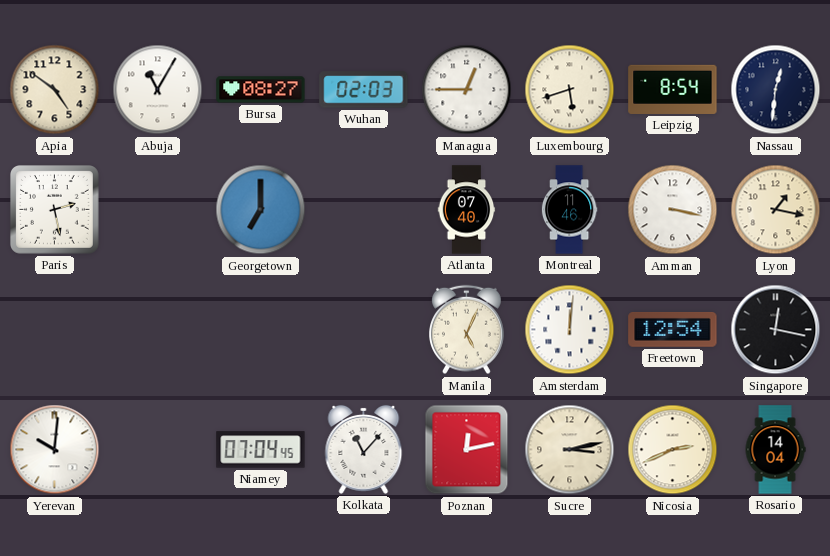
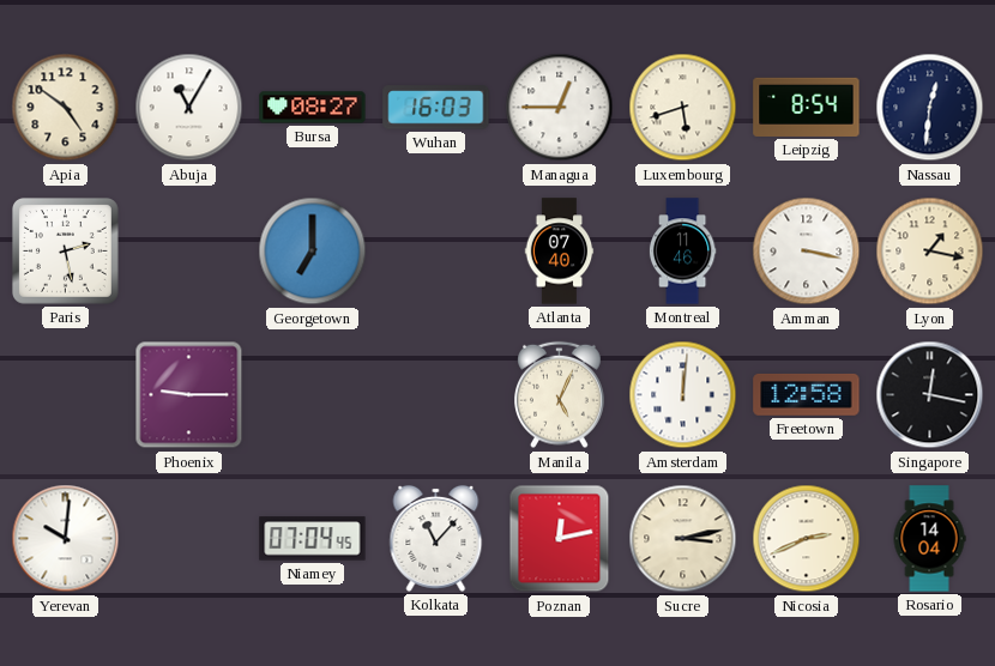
Wuhan: 02:03 -> 16:03 (436, 108)
Phoenix: none -> 9:15 (189, 395)
Freetown: 12:54 -> 12:58 (807, 395)
